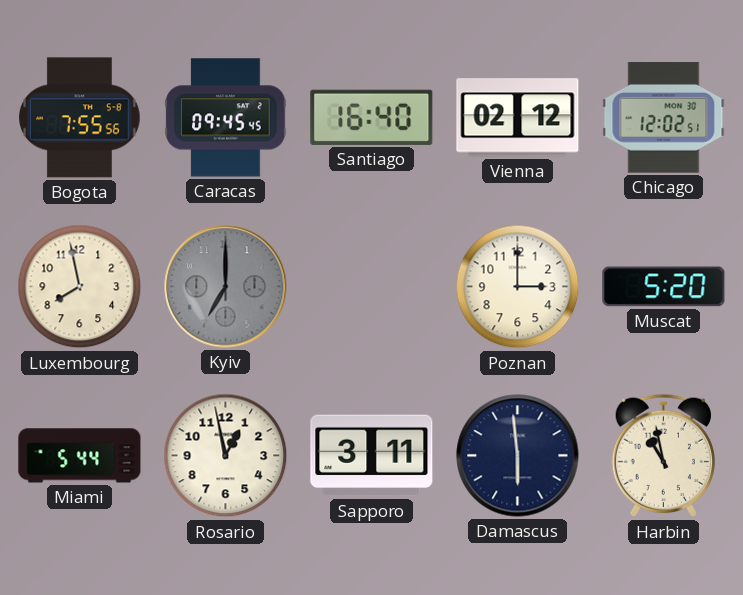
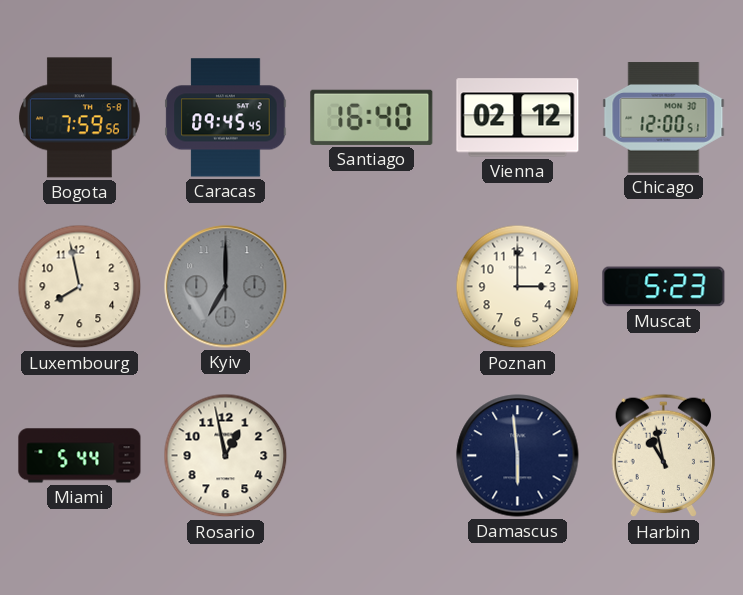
Bogota: 7:55 -> 7:59 (80, 118)
Chicago: 12:02 -> 12:00 (664, 118)
Muscat: 5:20 -> 5:23 (664, 287)
Sapporo: 3:11 -> none (372, 456)
